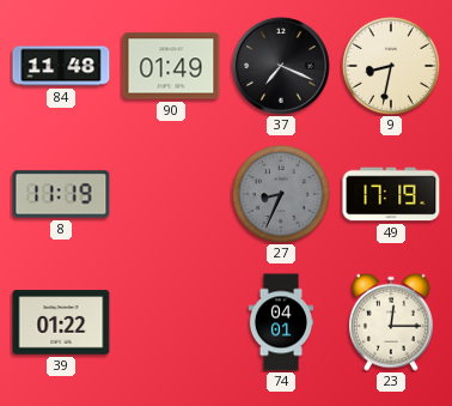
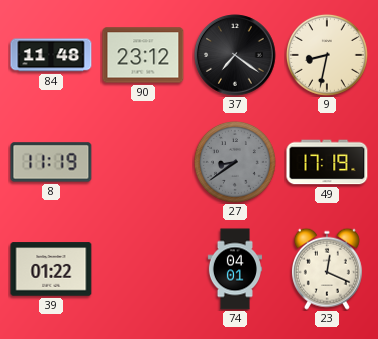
90: 01:49 -> 23:12 (143, 55)
37: 7:19 -> 7:21 (235, 55)
27: 8:34 -> 8:39 (235, 162)
23: 12:15 -> 12:19 (327, 269)
